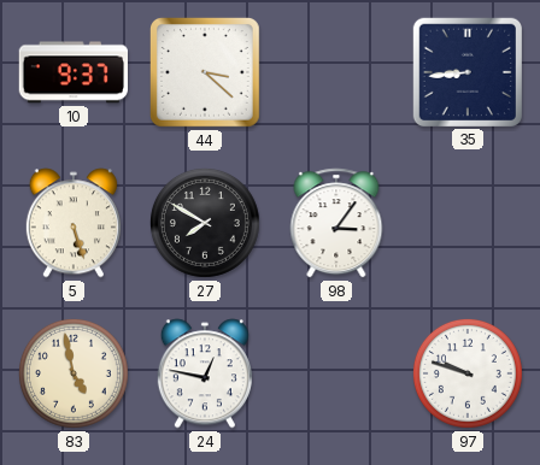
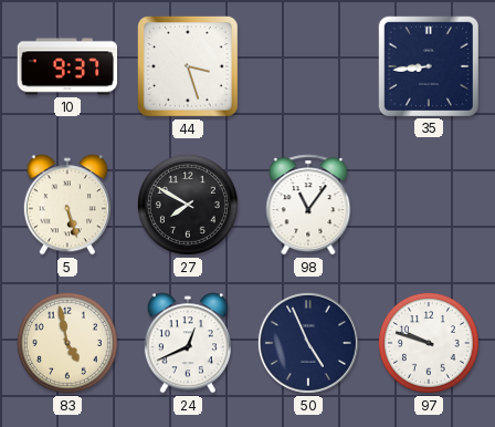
44: 3:22 -> 3:27 (188, 66)
98: 3:06 -> 11:06 (308, 205)
24: 12:47 -> 12:41 (188, 343)
50: none -> 4:56 (308, 343)
